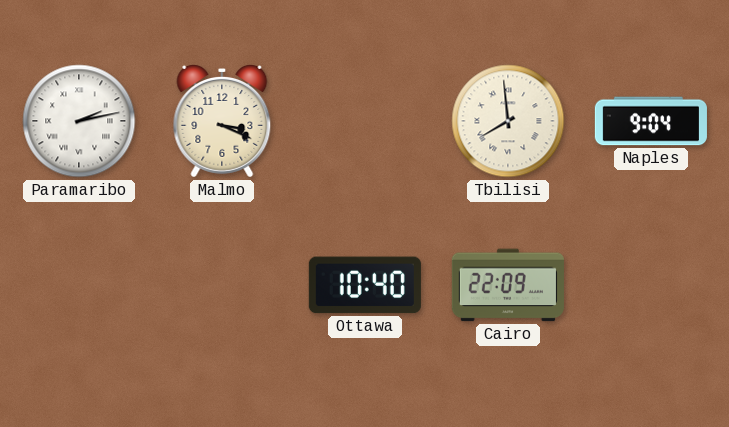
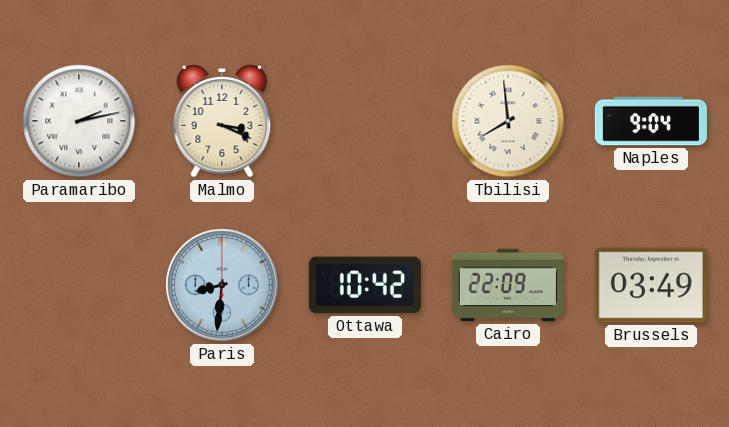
Paris: none -> 8:31 (222, 285)
Ottawa: 10:40 -> 10:42 (365, 285)
Brussels: none -> 03:49 (651, 285)
